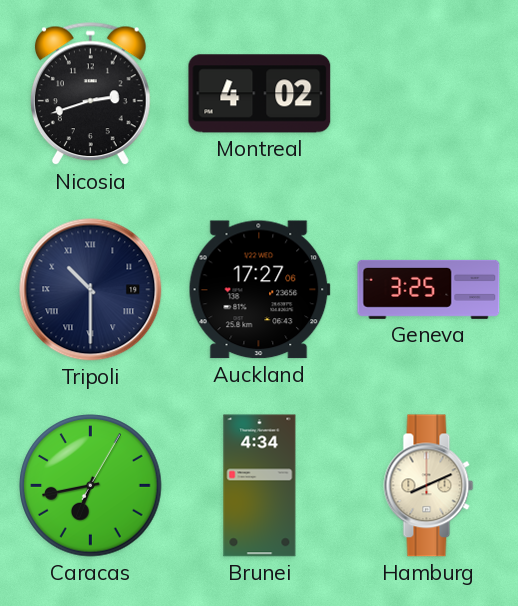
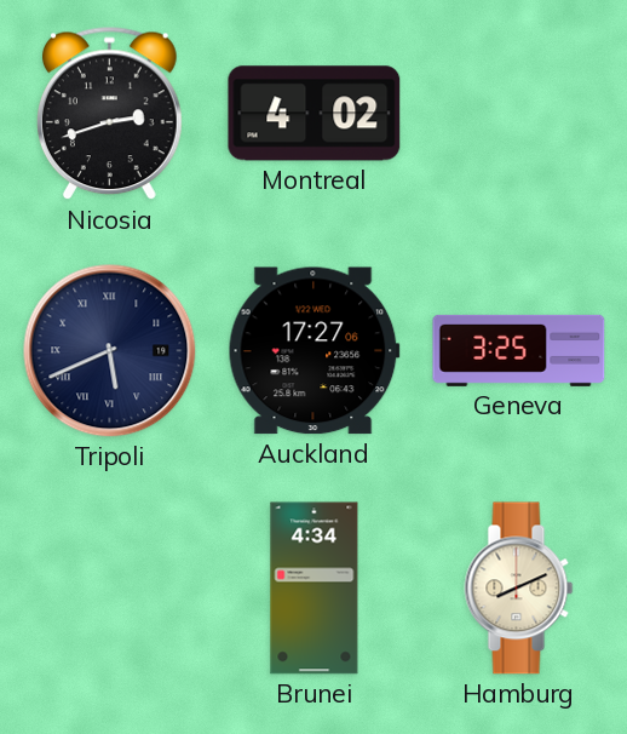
Tripoli: 10:30 -> 5:41 (110, 351)
Caracas: 6:43 -> none (91, 486)
